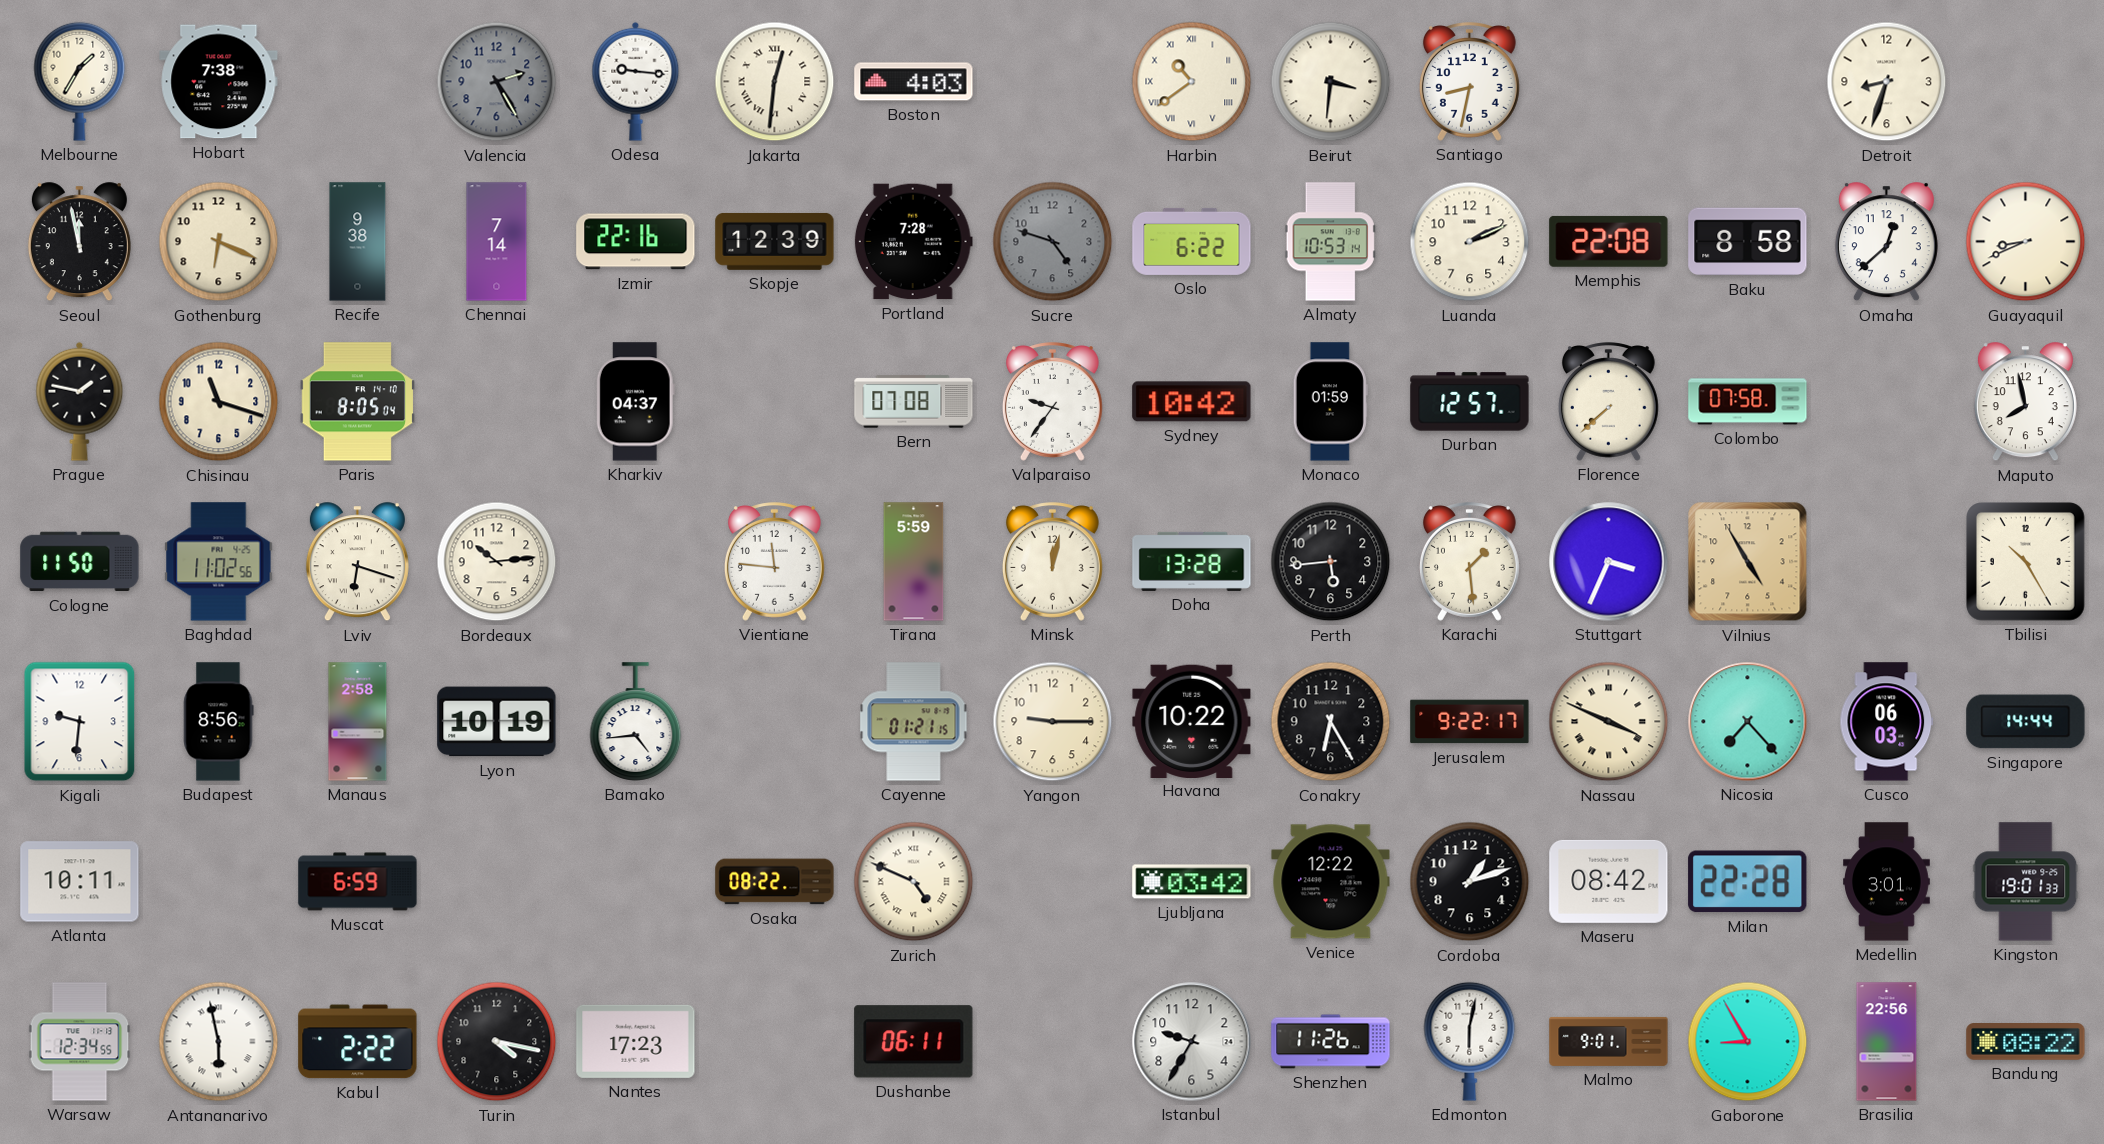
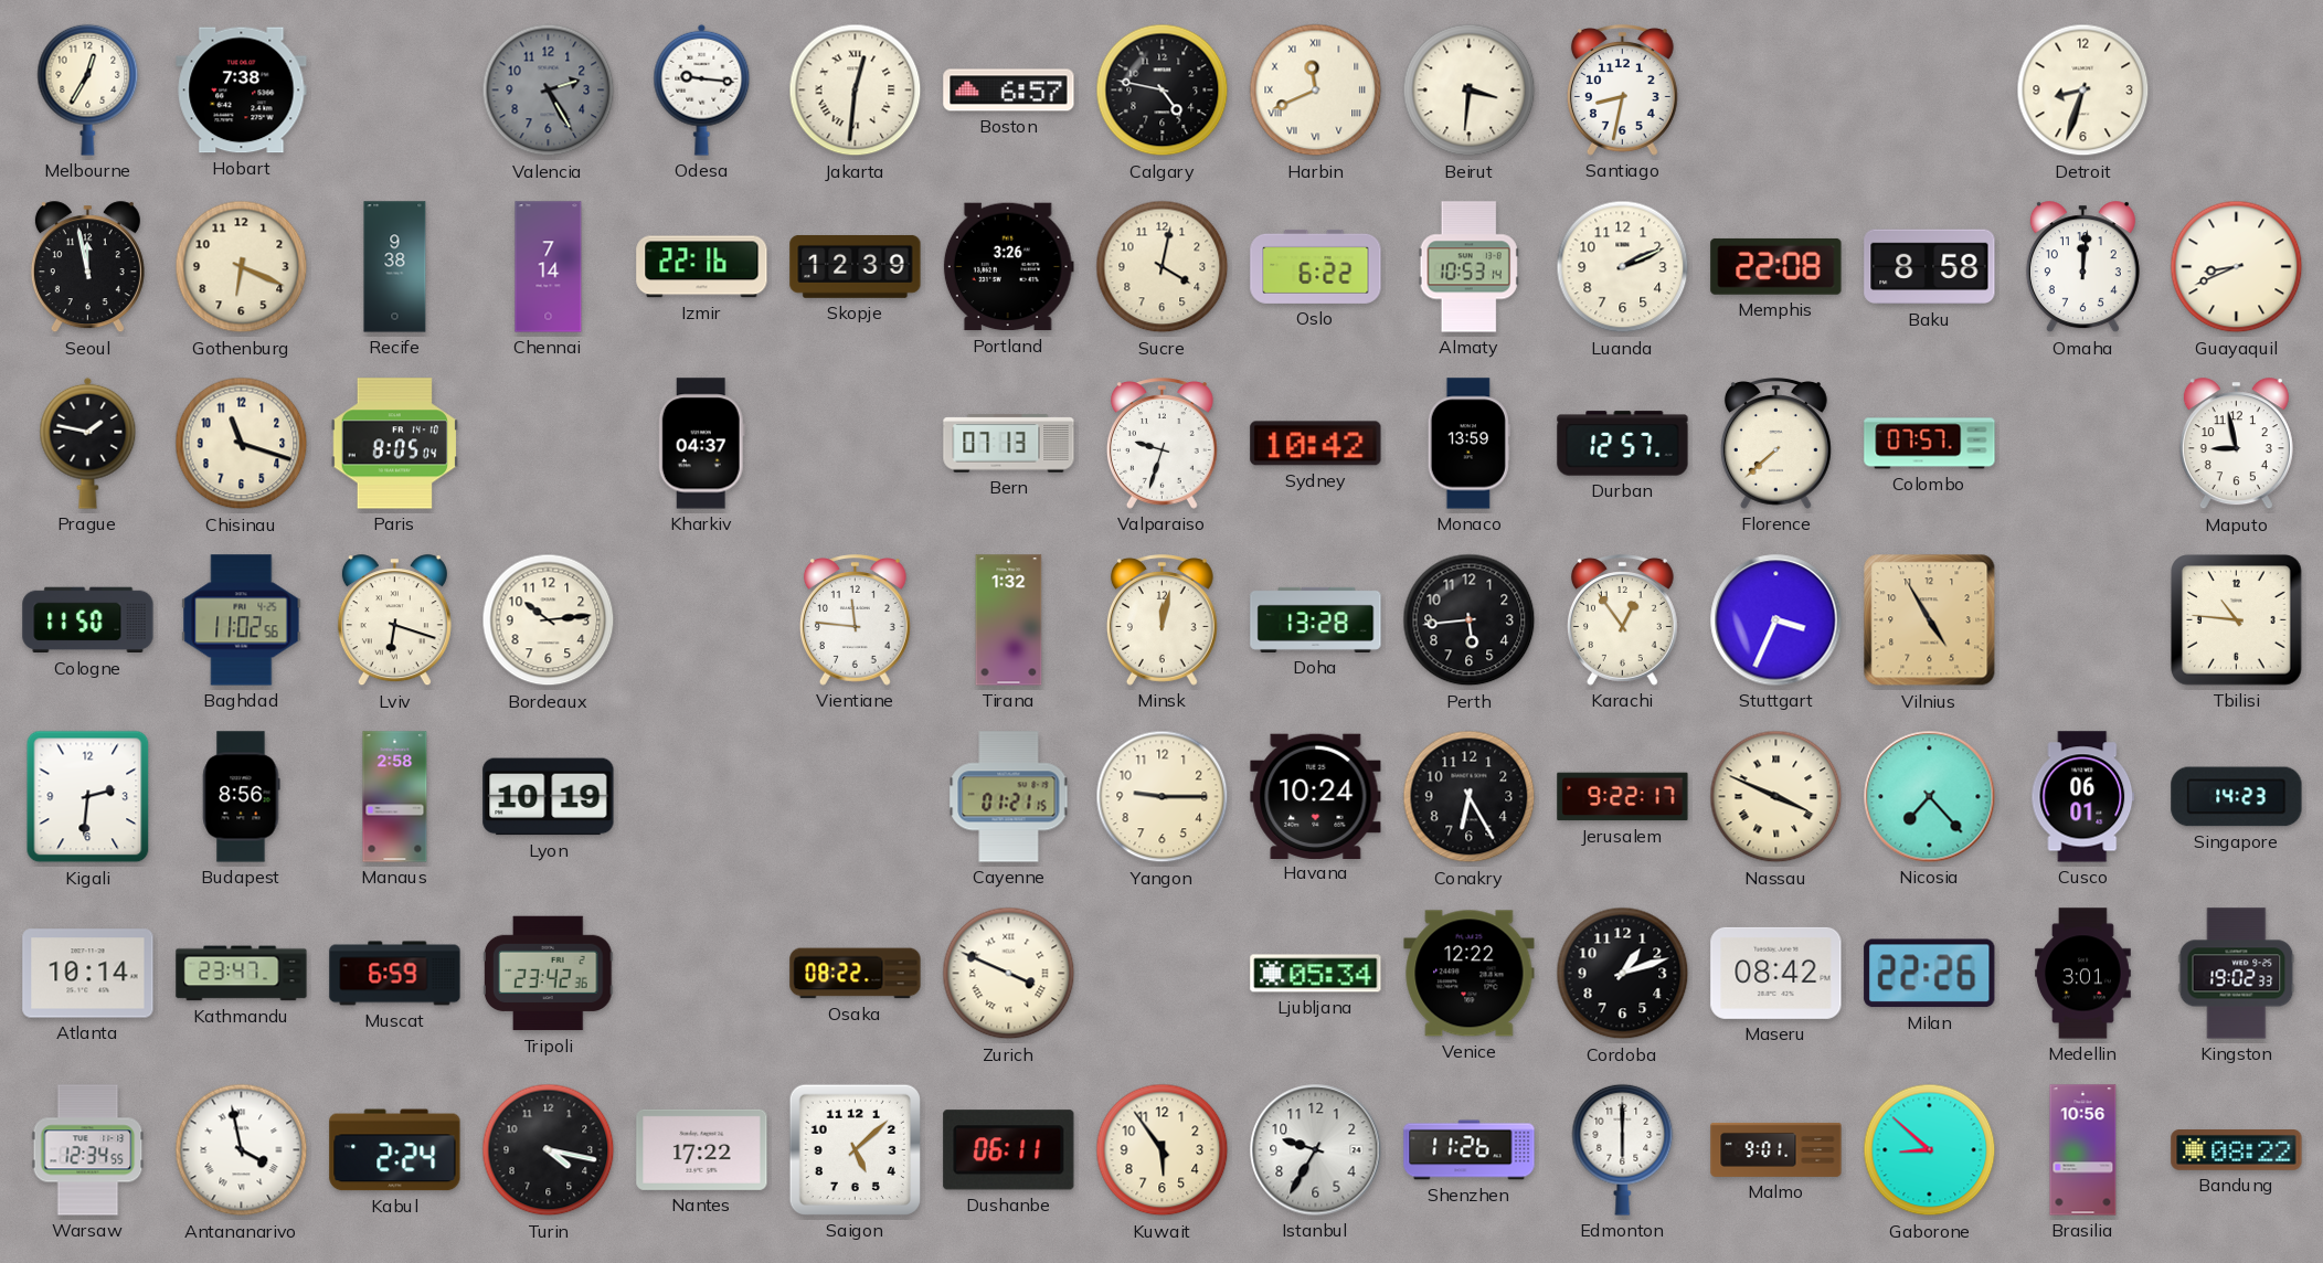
Melbourne: 1:35 -> 12:35 (88, 89)
Boston: 4:03 -> 6:57 (1009, 91)
Calgary: none -> 4:47 (1163, 91)
Harbin: 10:39 -> 11:41 (1316, 91)
Portland: 7:28 -> 3:26 (1008, 267)
Sucre: 4:48 -> 4:02 (1163, 267)
Sucre dial: grey -> cream (1163, 267)
Omaha: 12:38 -> 12:01 (2082, 267)
Bern: 07:08 -> 07:13 (1009, 444)
Valparaiso: 9:36 -> 9:33 (1161, 444)
Monaco: 01:59 -> 13:59 (1468, 444)
Colombo: 07:58 -> 07:57 (1930, 444)
Maputo: 7:58 -> 8:58 (2236, 444)
Tirana: 5:59 -> 1:32 (1009, 620)
Karachi: 1:29 -> 12:54 (1622, 620)
Tbilisi: 10:25 -> 10:46 (2237, 620)
Kigali: 9:31 -> 2:31 (88, 797)
Bamako: 4:44 -> none (636, 722)
Havana: 10:22 -> 10:24 (1316, 796)
Cusco: 06:03 -> 06:01 (2083, 797)
Singapore: 14:44 -> 14:23 (2237, 797)
Atlanta: 10:11 -> 10:14 (88, 974)
Kathmandu: none -> 23:47 (242, 974)
Tripoli: none -> 23:42 (549, 974)
Zurich: 4:49 -> 3:49 (1009, 974)
Ljubljana: 03:42 -> 05:34 (1316, 974)
Milan: 22:28 -> 22:26 (1930, 974)
Kingston: 19:01 -> 19:02 (2237, 974)
Antananarivo: 5:58 -> 3:58 (242, 1150)
Kabul: 2:22 -> 2:24 (395, 1150)
Nantes: 17:23 -> 17:22 (702, 1149)
Saigon: none -> 5:08 (855, 1149)
Kuwait: none -> 5:54 (1163, 1150)
Edmonton: 6:02 -> 6:00 (1623, 1149)
Gaborone: 8:55 -> 8:52 (1930, 1150)
Brasilia: 22:56 -> 10:56 (2083, 1150)
